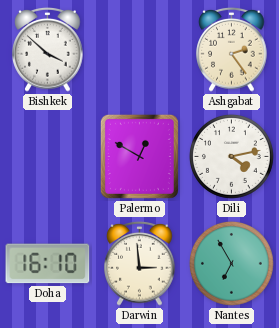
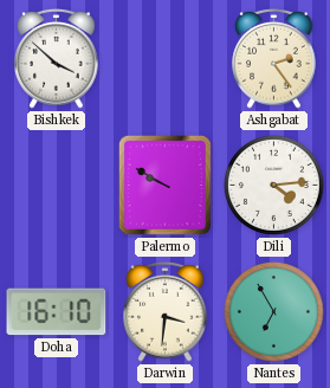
Palermo: 12:50 -> 9:50 (164, 185)
Dili: 4:13 -> 4:14 (273, 185)
Darwin: 2:59 -> 3:31 (166, 312)
